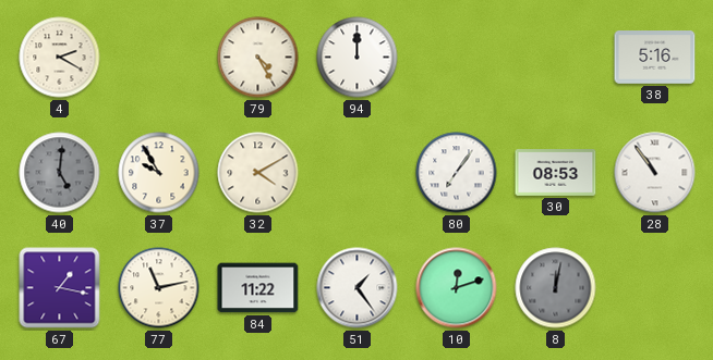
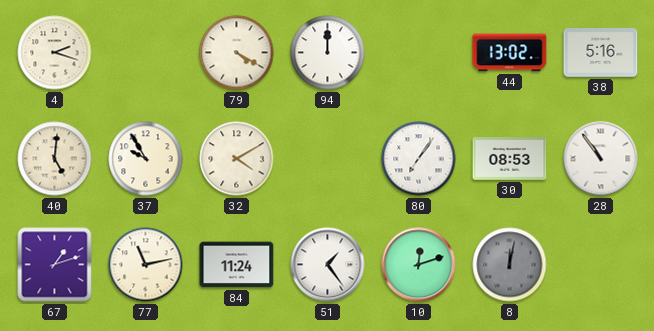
4: 2:20 -> 2:18 (55, 53)
79: 4:25 -> 4:20 (237, 53)
44: none -> 13:02 (510, 53)
40 dial: grey -> cream (55, 159)
67: 1:17 -> 1:12 (55, 265)
84: 11:22 -> 11:24 (237, 265)
